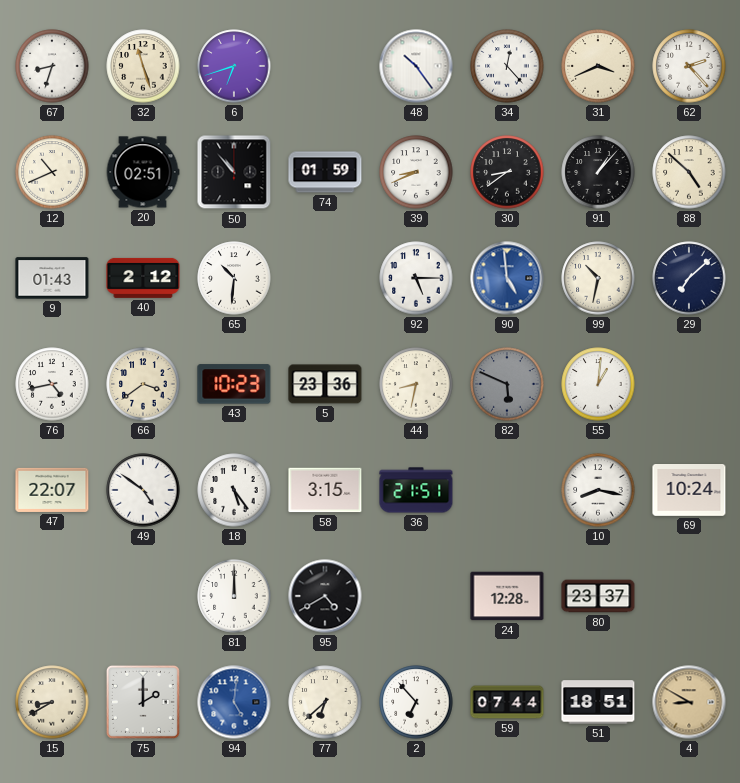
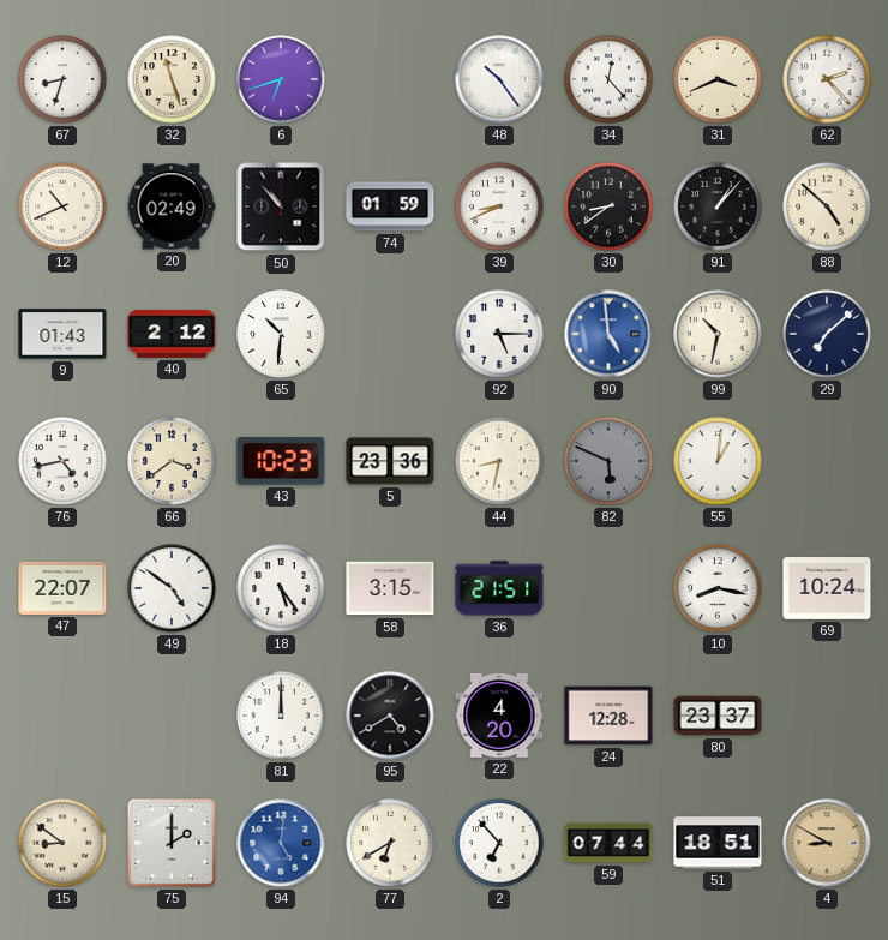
20: 02:51 -> 02:49 (172, 206)
22: none -> 4:20 (499, 716)
15: 8:40 -> 8:51 (62, 843)
77: 6:38 -> 6:40 (390, 843)
